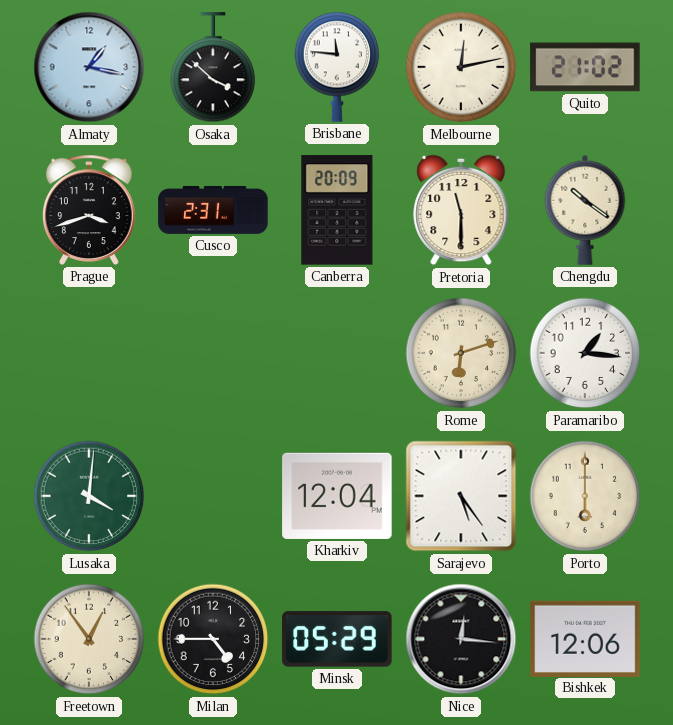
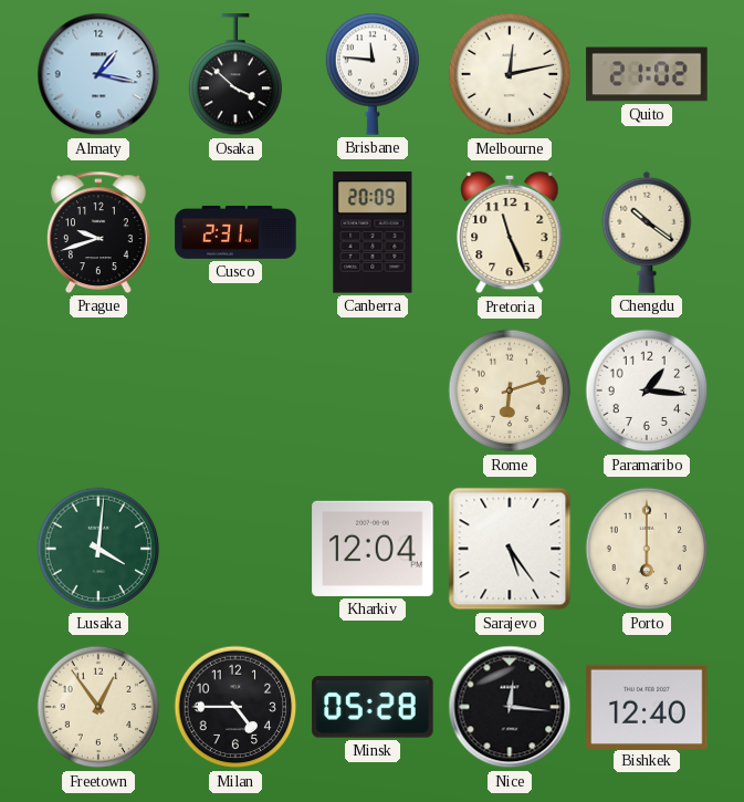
Prague: 3:42 -> 9:42 (99, 232)
Pretoria: 11:30 -> 11:26 (510, 232)
Minsk: 05:29 -> 05:28 (373, 707)
Bishkek: 12:06 -> 12:40 (647, 706)
